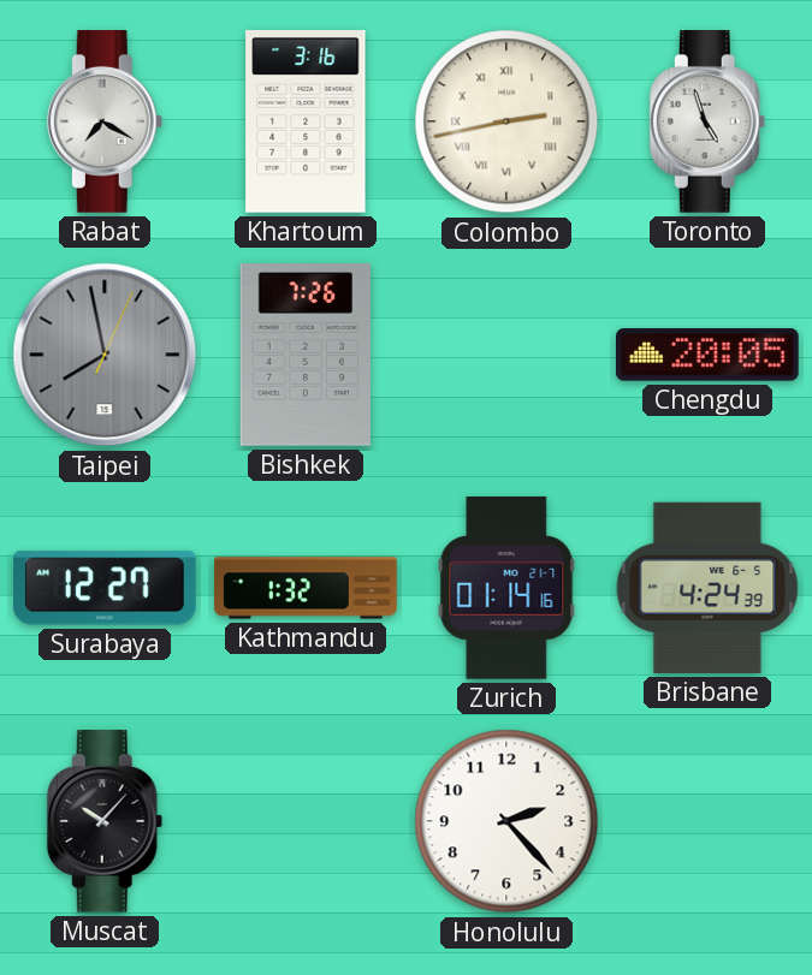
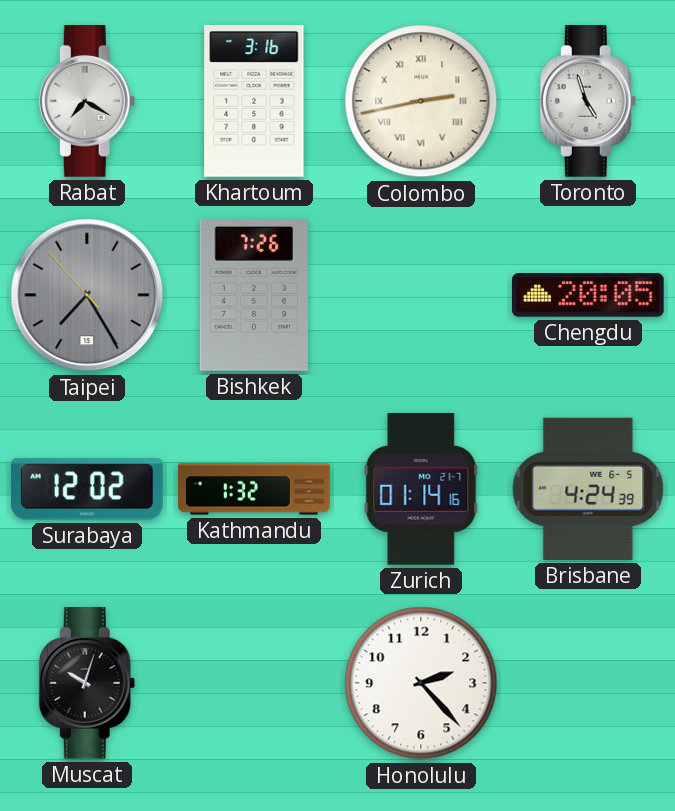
Taipei: 7:58 -> 7:24 (87, 295)
Surabaya: 12:27 -> 12:02 (87, 489)
Muscat: 10:07 -> 10:03 (87, 684)
